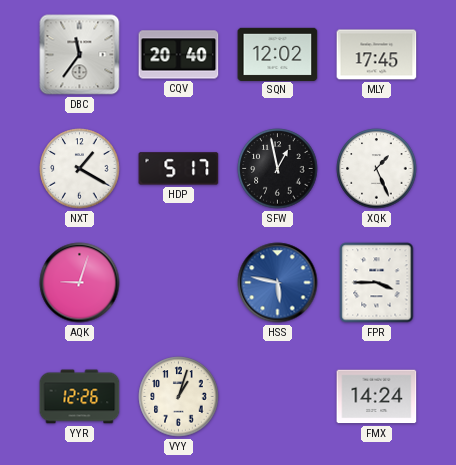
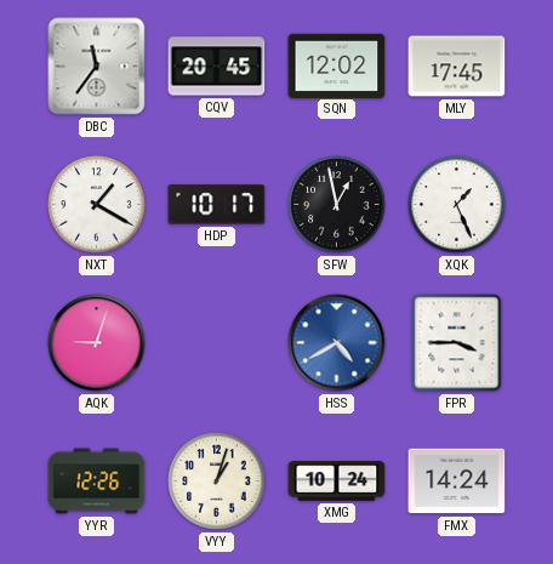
CQV: 20:40 -> 20:45 (217, 67)
HDP: 5:17 -> 10:17 (217, 205)
HSS: 5:47 -> 4:40 (337, 343)
XMG: none -> 10:24 (337, 482)
